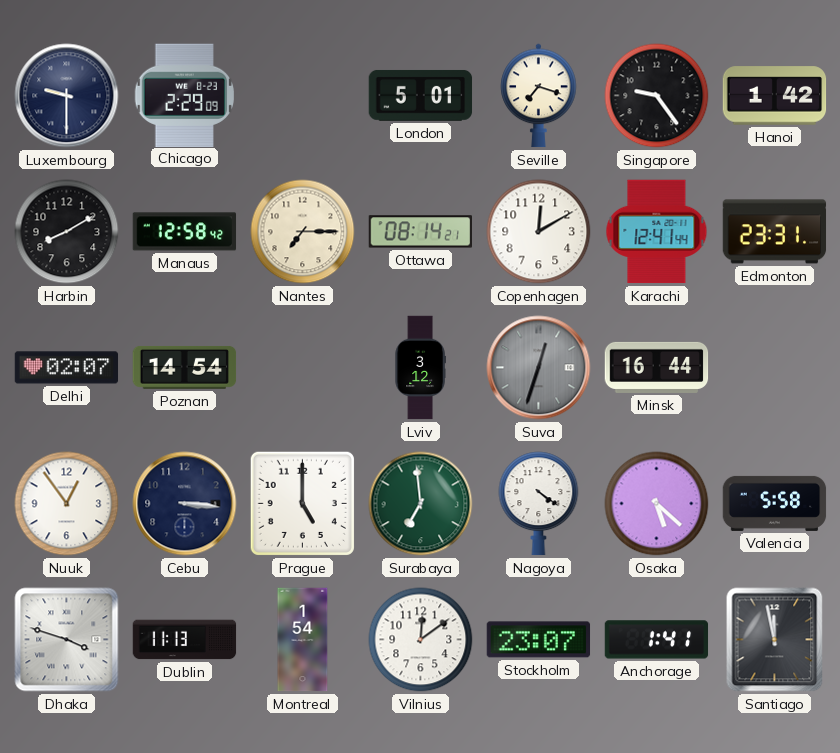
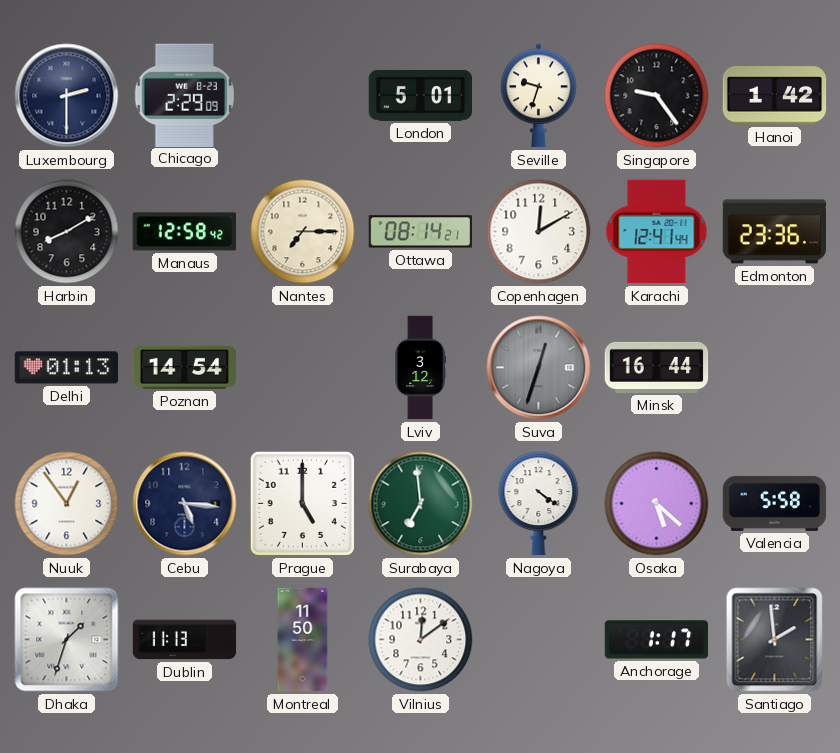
Luxembourg: 9:30 -> 2:30 (67, 96)
Seville: 7:18 -> 9:33 (539, 96)
Edmonton: 23:31 -> 23:36 (775, 232)
Delhi: 02:07 -> 01:13 (67, 368)
Cebu: 3:16 -> 5:16 (185, 504)
Dhaka: 3:48 -> 1:33 (67, 640)
Montreal: 1:54 -> 11:50 (303, 640)
Stockholm: 23:07 -> none (539, 640)
Anchorage: 1:41 -> 1:17 (657, 640)
Santiago: 11:58 -> 1:59 (775, 640)
